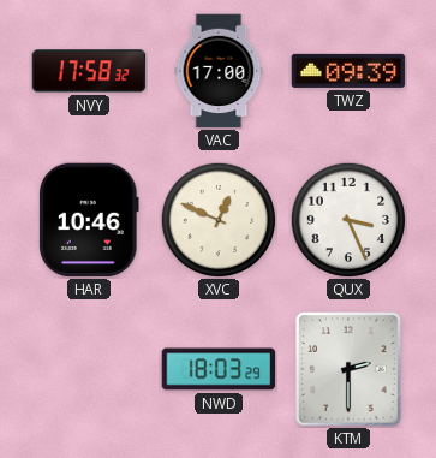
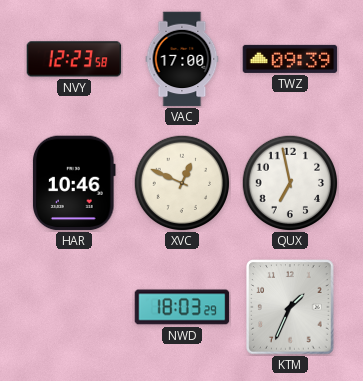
NVY: 17:58 -> 12:23 (74, 59)
QUX: 3:26 -> 6:58 (290, 183)
KTM: 2:30 -> 1:34 (290, 307)
